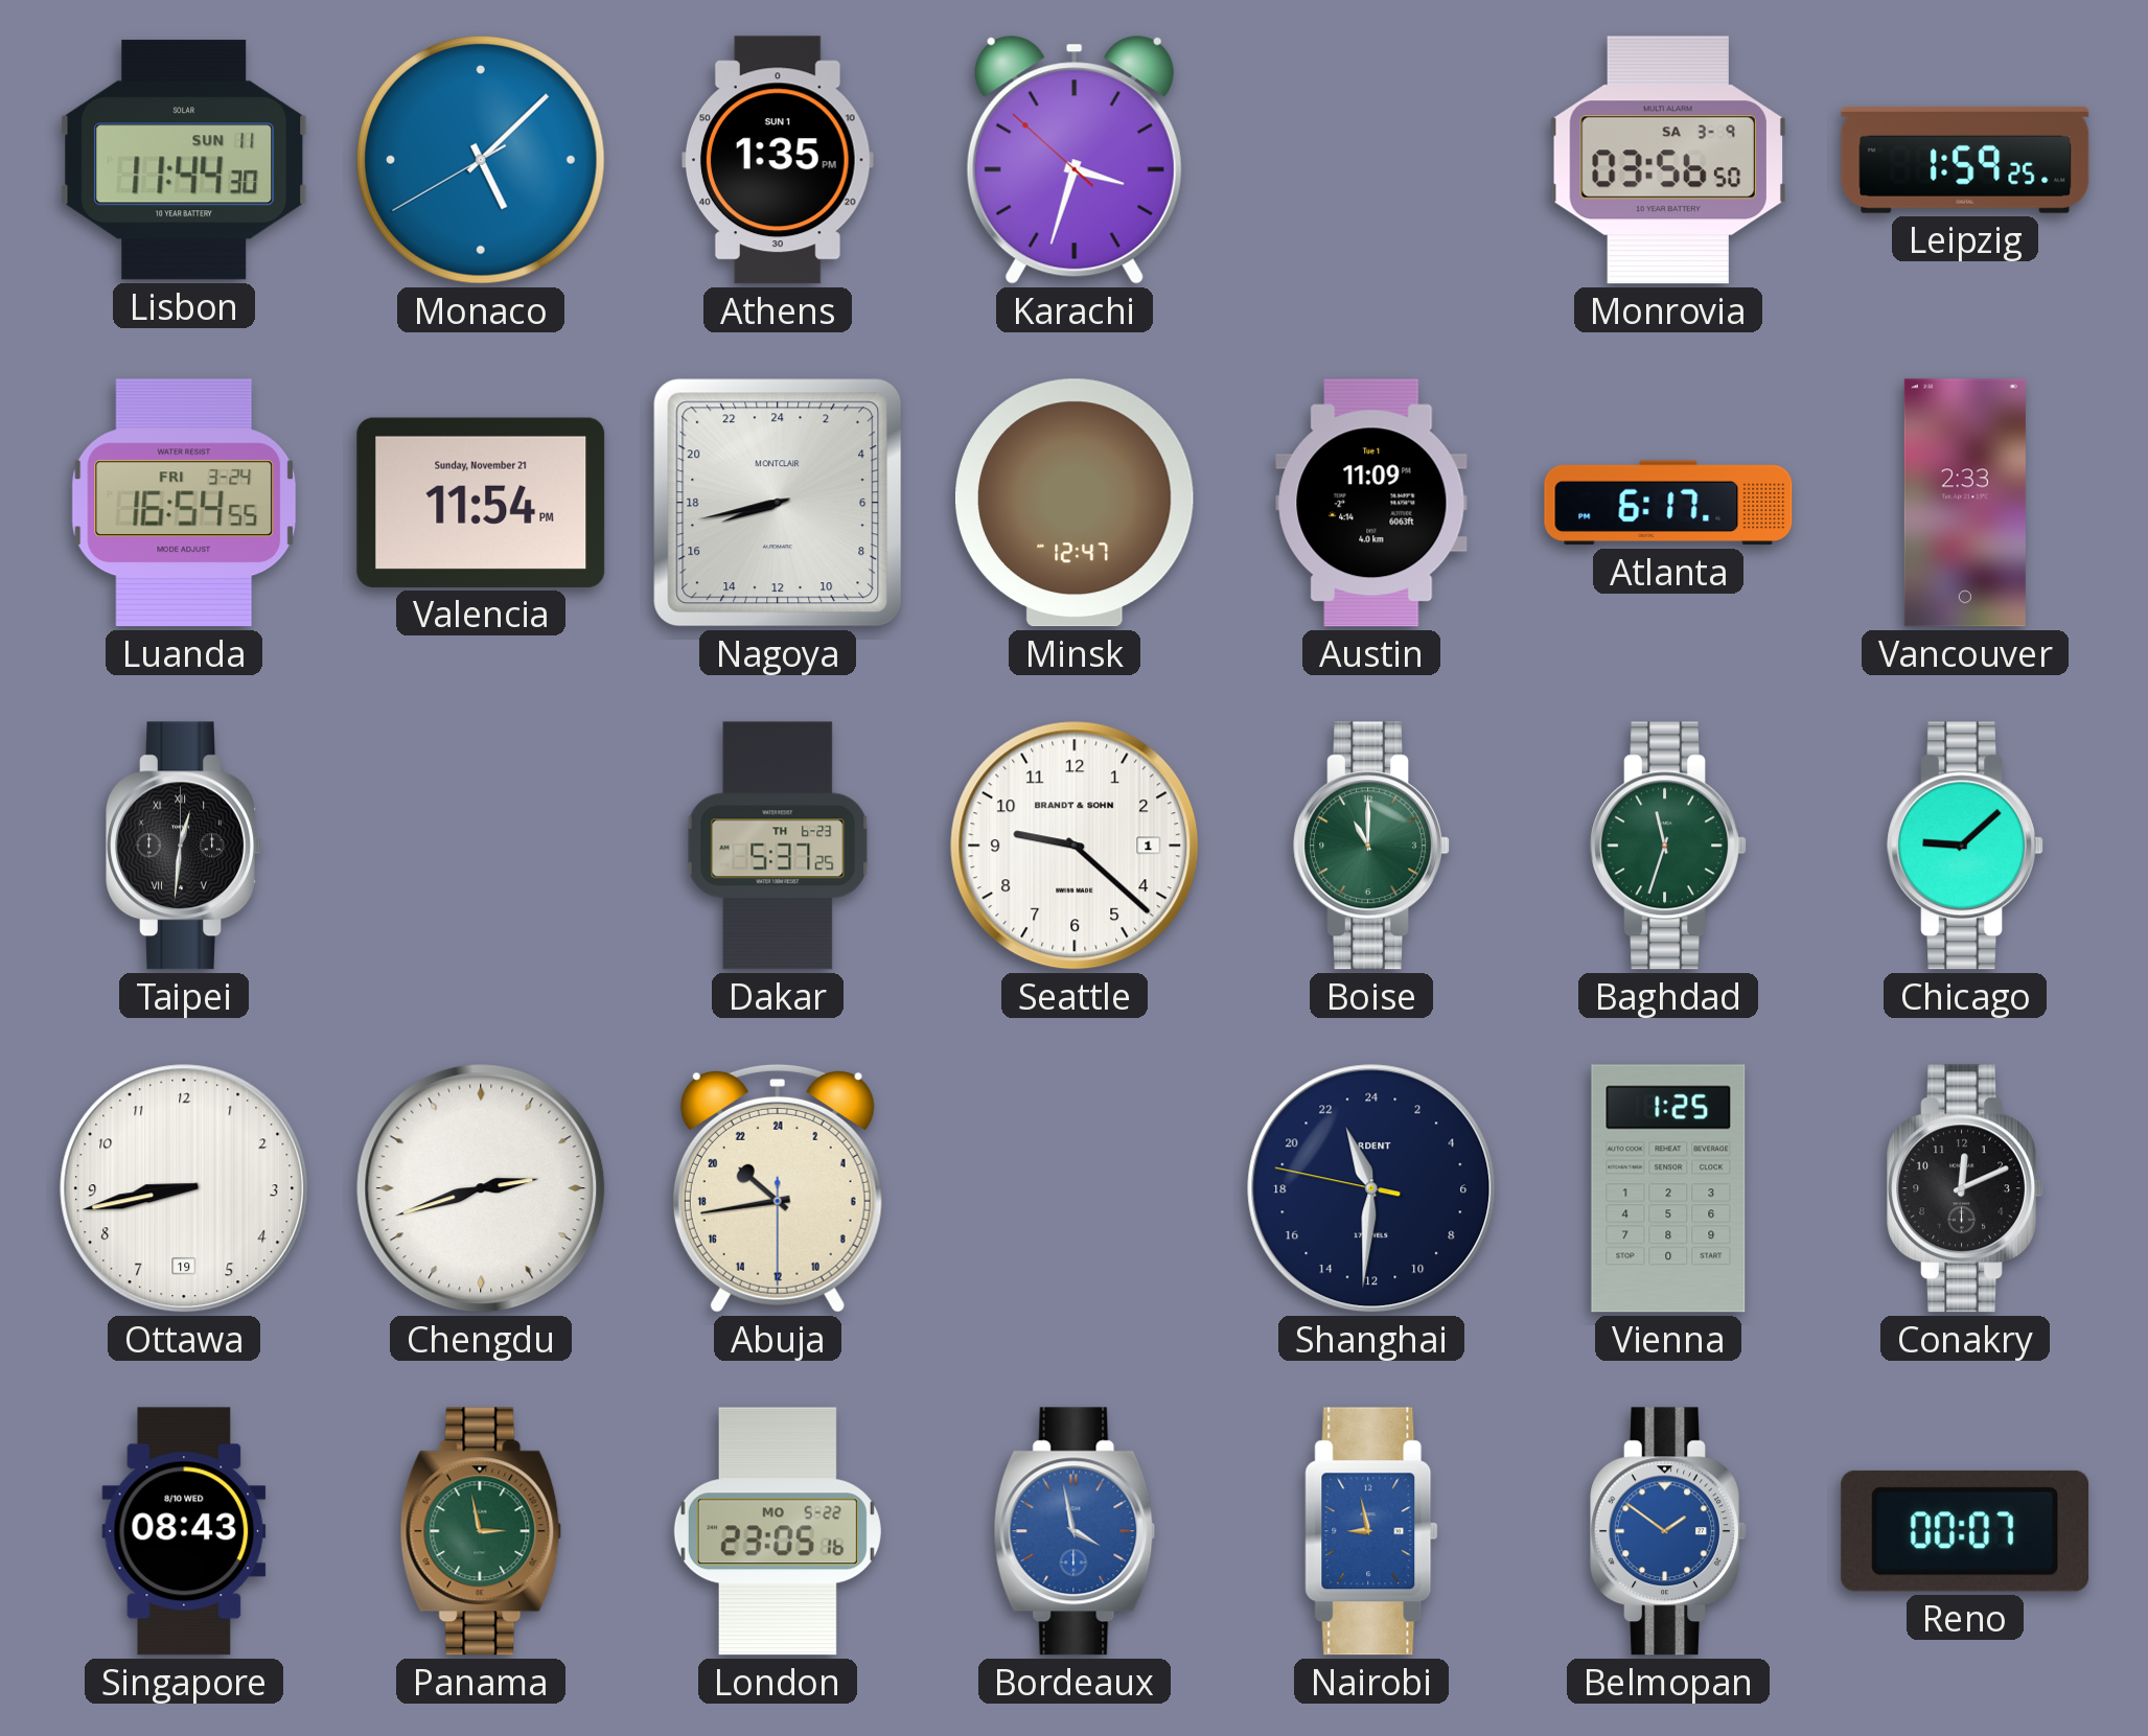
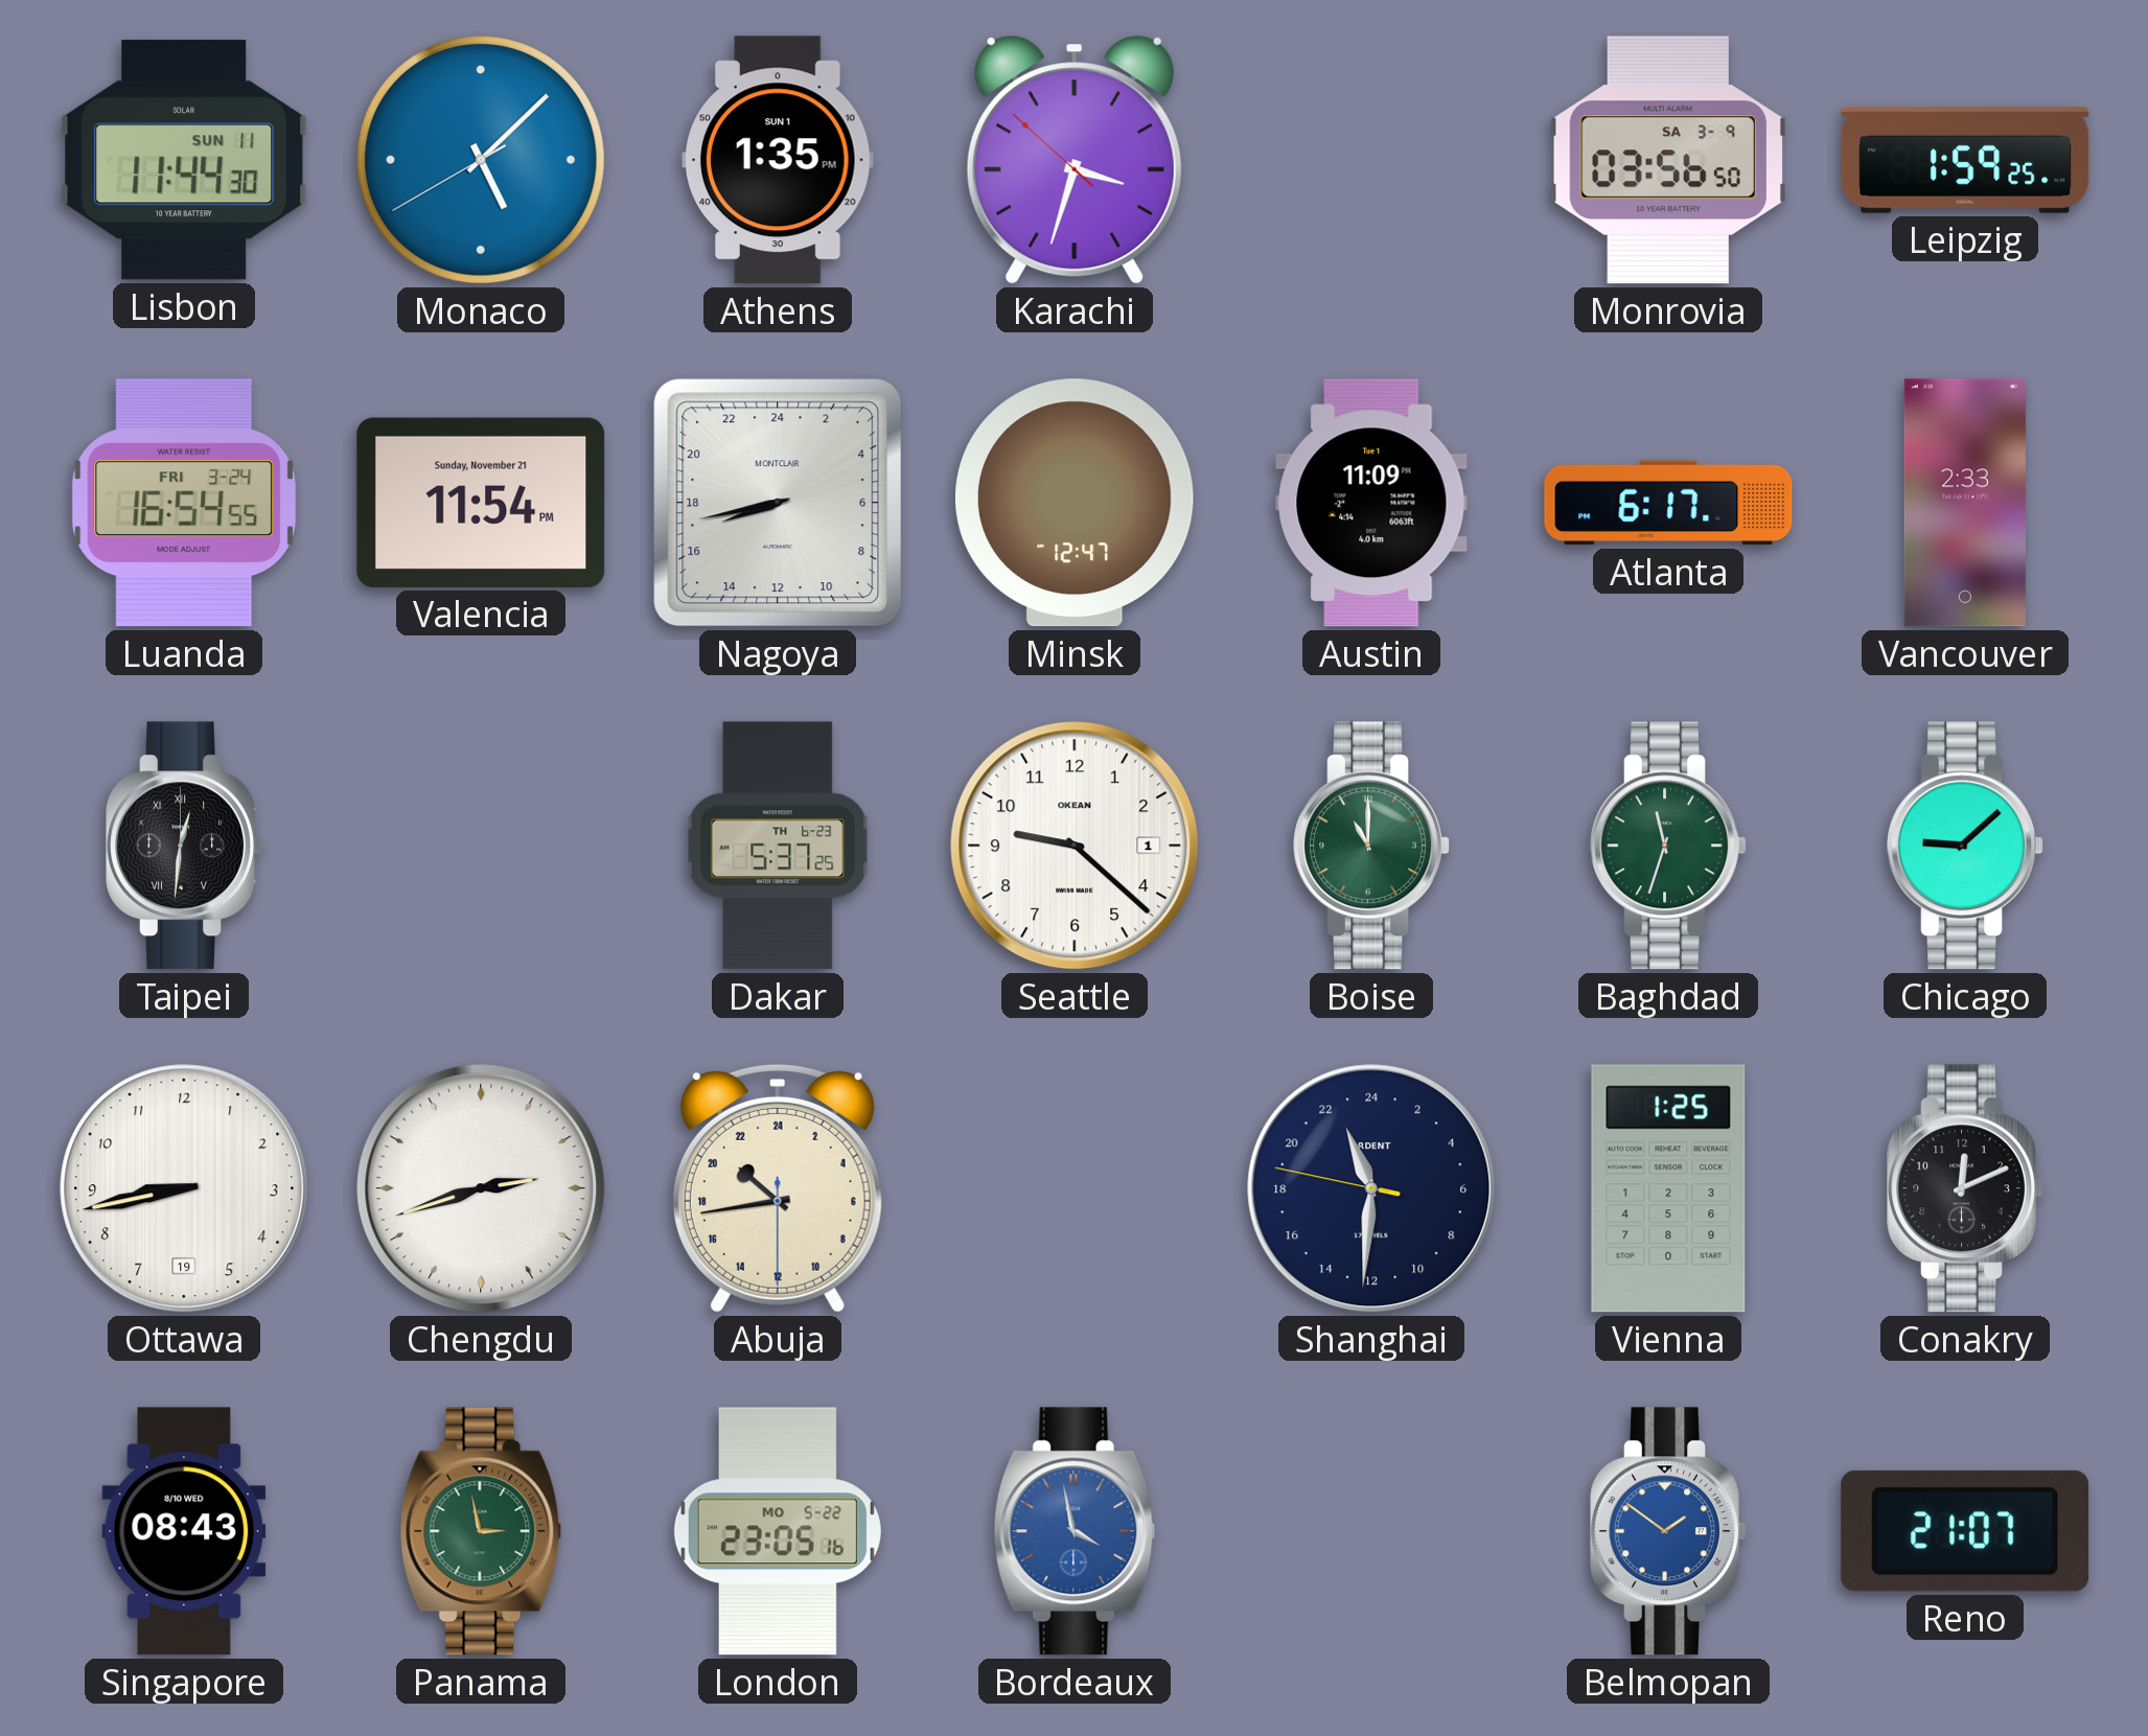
Seattle brand: BRANDT & SOHN -> OKEAN (1075, 846)
Nairobi: 8:58 -> none (1371, 1531)
Reno: 00:07 -> 21:07 (1965, 1531)
